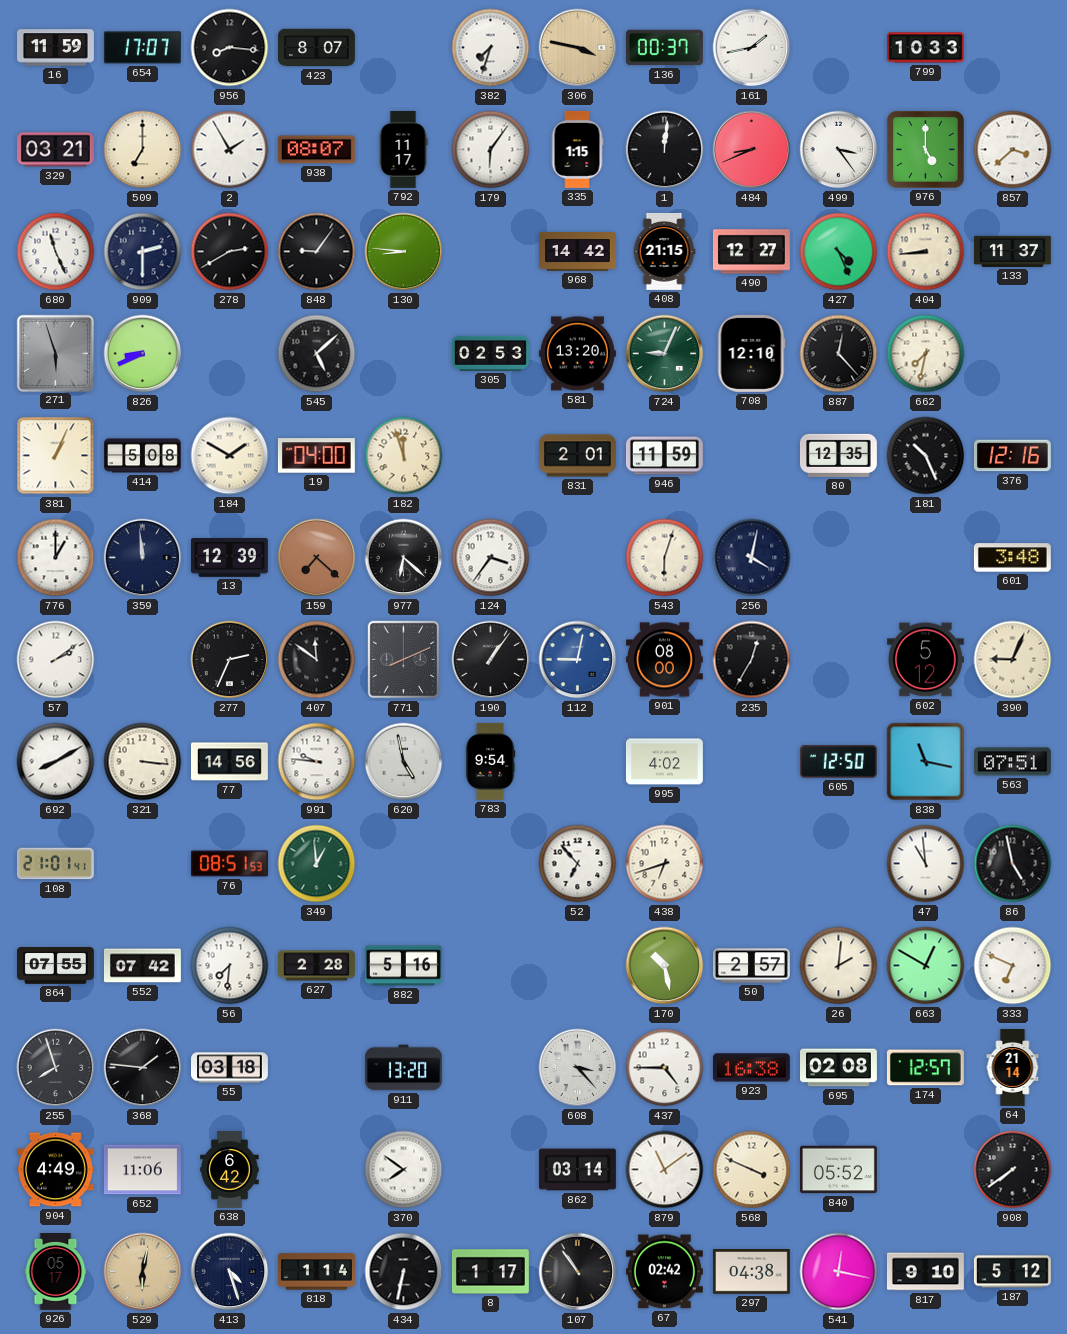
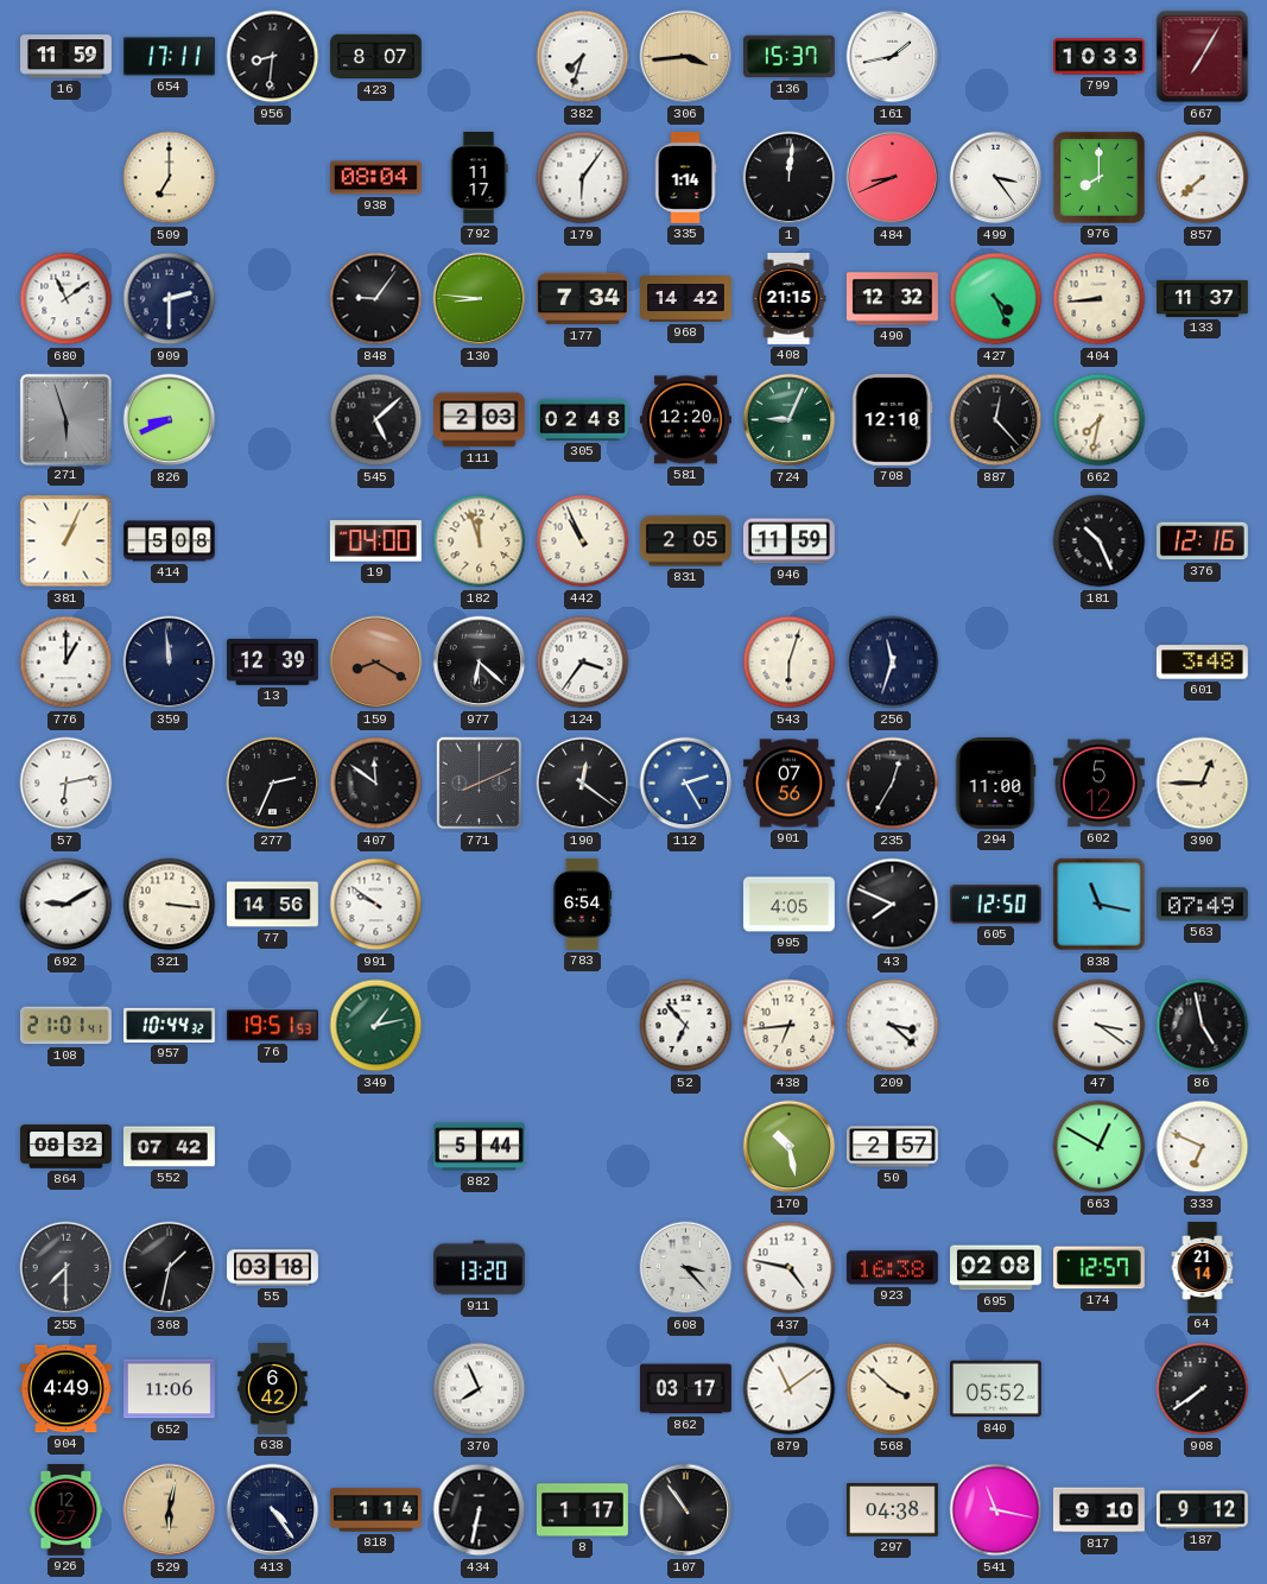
654: 17:07 -> 17:11 (169, 57)
956: 8:16 -> 8:31 (273, 57)
306: 3:47 -> 3:44 (686, 57)
136: 00:37 -> 15:37 (788, 57)
667: none -> 7:05 (1203, 57)
329: 03:21 -> none (56, 150)
2: 1:55 -> none (230, 150)
938: 08:07 -> 08:04 (375, 178)
335: 1:15 -> 1:14 (685, 177)
976: 5:00 -> 8:00 (1098, 177)
857: 3:38 -> 7:38 (1203, 178)
680: 11:26 -> 11:09 (66, 299)
278: 2:40 -> none (230, 252)
177: none -> 7:34 (582, 299)
490: 12:27 -> 12:32 (892, 299)
111: none -> 2:03 (479, 420)
305: 02:53 -> 02:48 (583, 419)
581: 13:20 -> 12:20 (685, 420)
184: 1:50 -> none (230, 456)
442: none -> 10:56 (583, 541)
831: 2:01 -> 2:05 (686, 541)
80: 12:35 -> none (838, 455)
159: 7:22 -> 8:20 (376, 663)
256: 4:02 -> 11:33 (893, 663)
57: 2:09 -> 6:13 (66, 784)
190: 1:06 -> 12:21 (583, 784)
112: 9:02 -> 2:25 (686, 784)
901: 08:00 -> 07:56 (788, 784)
294: none -> 11:00 (995, 783)
390: 9:04 -> 12:45 (1203, 784)
692: 8:10 -> 9:10 (66, 905)
991: 9:46 -> 9:51 (376, 905)
620: 4:58 -> none (404, 762)
783: 9:54 -> 6:54 (582, 905)
995: 4:02 -> 4:05 (788, 905)
43: none -> 7:49 (893, 905)
563: 07:51 -> 07:49 (1202, 905)
957: none -> 10:44 (170, 1025)
76: 08:51 -> 19:51 (273, 1026)
349: 12:59 -> 1:13 (376, 1026)
438: 6:42 -> 6:44 (790, 1026)
209: none -> 3:22 (893, 1026)
47: 10:59 -> 3:21 (1100, 1026)
864: 07:55 -> 08:32 (66, 1147)
56: 7:31 -> none (230, 966)
627: 2:28 -> none (317, 966)
882: 5:16 -> 5:44 (479, 1147)
26: 2:01 -> none (839, 966)
255: 7:57 -> 7:30 (66, 1268)
368: 1:46 -> 1:32 (170, 1268)
437: 4:45 -> 4:47 (790, 1268)
370: 7:51 -> 7:56 (480, 1389)
862: 03:14 -> 03:17 (686, 1389)
568: 3:49 -> 3:52 (893, 1389)
926: 05:17 -> 12:27 (66, 1510)
413: 4:27 -> 4:24 (273, 1510)
67: 02:42 -> none (664, 1272)
541: 12:17 -> 11:17 (996, 1510)
187: 5:12 -> 9:12 (1202, 1510)
